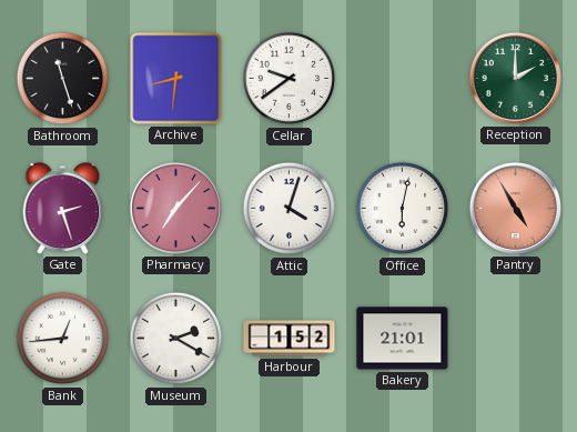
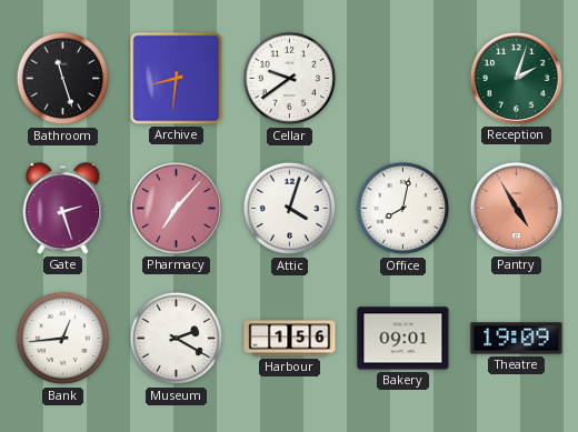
Reception: 2:00 -> 2:03 (516, 78)
Office: 6:02 -> 8:02 (403, 209)
Harbour: 1:52 -> 1:56 (290, 339)
Bakery: 21:01 -> 09:01 (403, 339)
Theatre: none -> 19:09 (517, 339)
